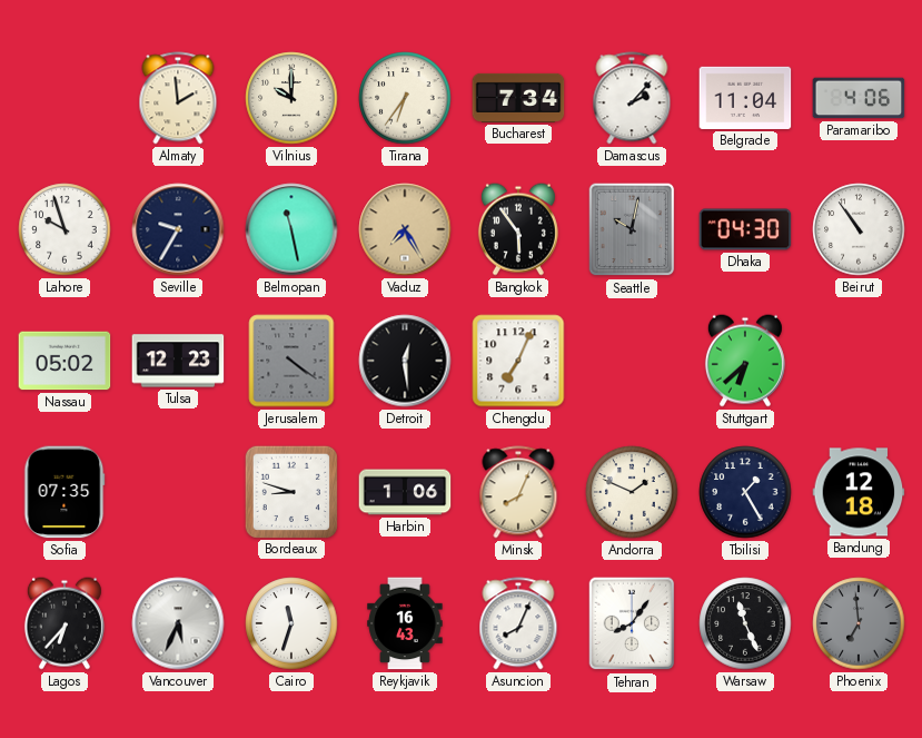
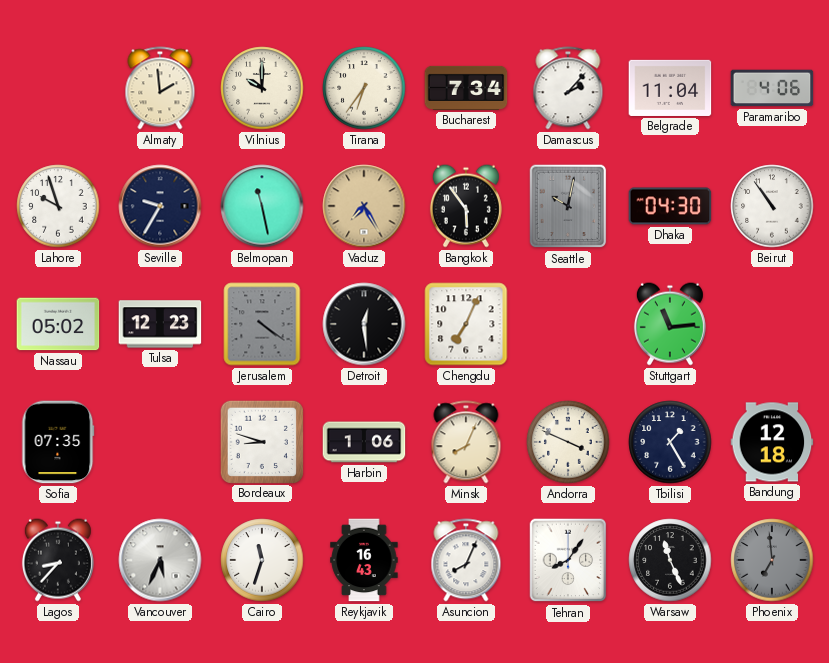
Stuttgart: 6:38 -> 11:14 (670, 324)
Andorra: 1:49 -> 3:49 (568, 442)
Lagos: 6:37 -> 8:37 (58, 560)
